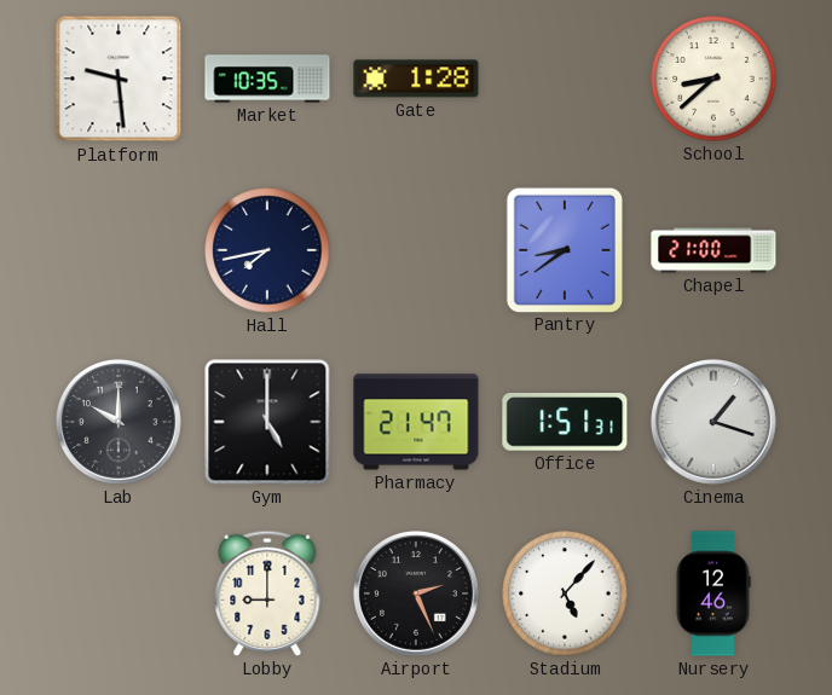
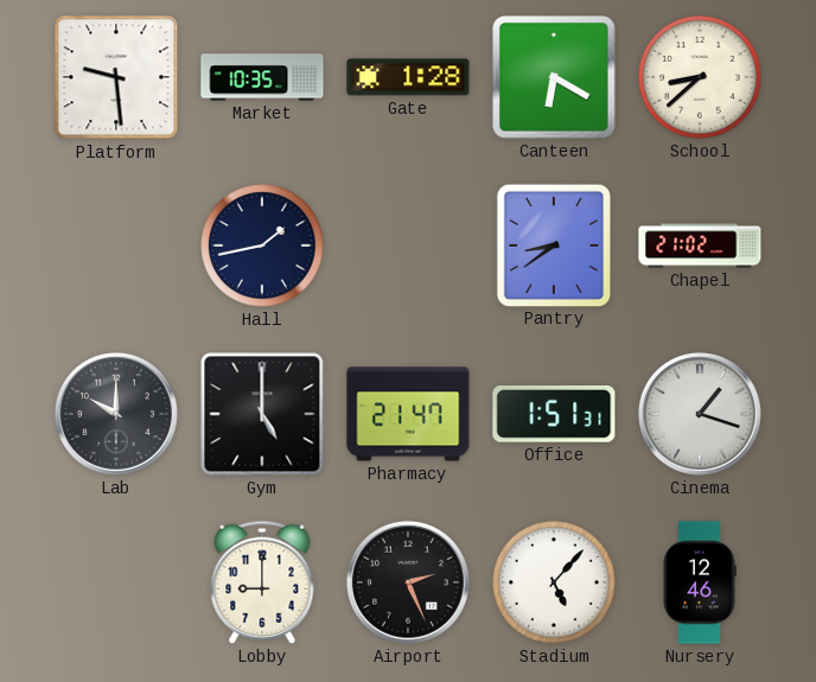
Canteen: none -> 6:20 (555, 78)
Hall: 7:43 -> 1:43 (262, 246)
Chapel: 21:00 -> 21:02 (700, 246)
